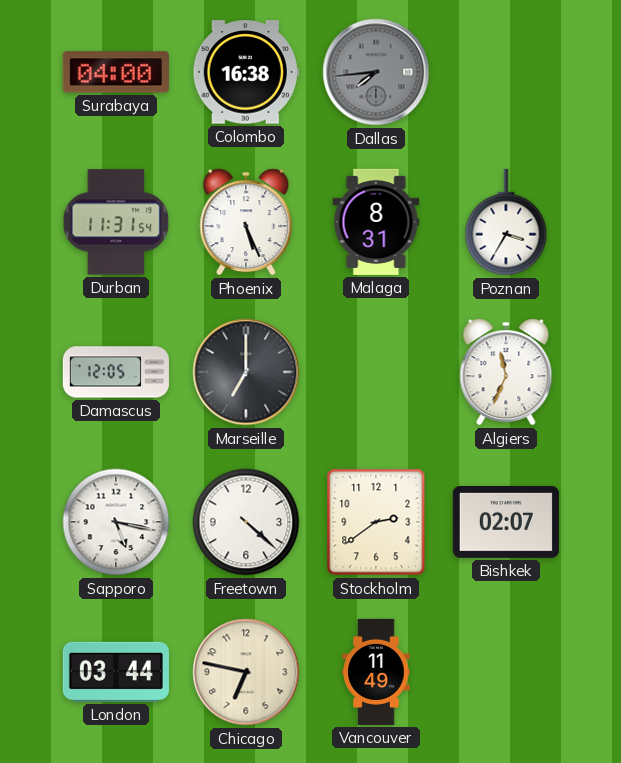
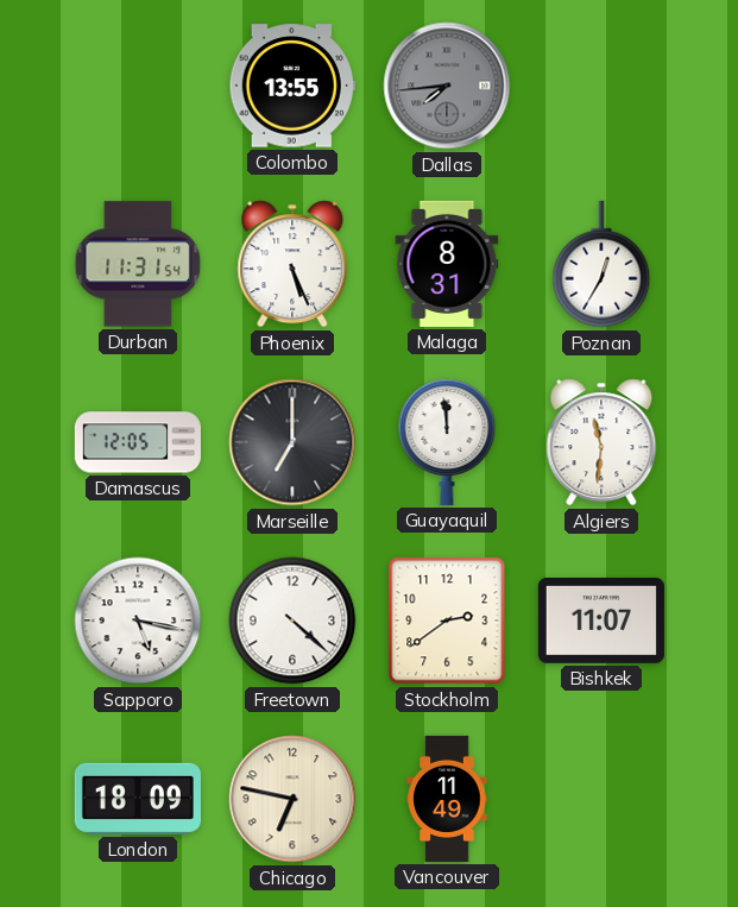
Surabaya: 04:00 -> none (116, 72)
Colombo: 16:38 -> 13:55 (292, 86)
Poznan: 3:35 -> 12:35 (601, 264)
Guayaquil: none -> 11:59 (447, 442)
Algiers: 11:34 -> 11:31 (601, 442)
Bishkek: 02:07 -> 11:07 (601, 621)
London: 03:44 -> 18:09 (138, 799)
